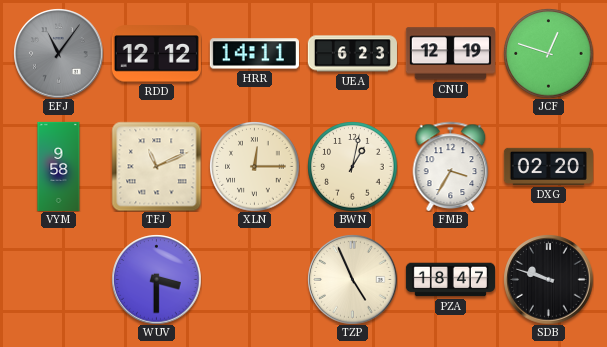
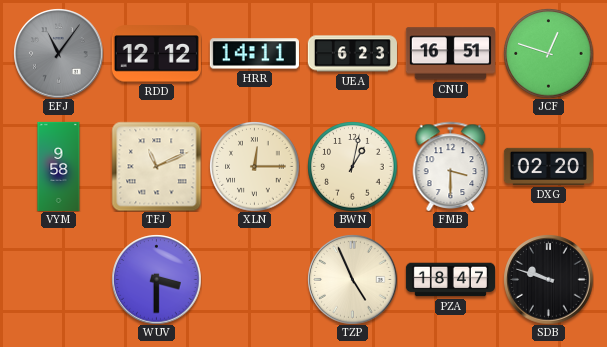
CNU: 12:19 -> 16:51 (450, 54)
FMB: 3:35 -> 3:30 (451, 166)
